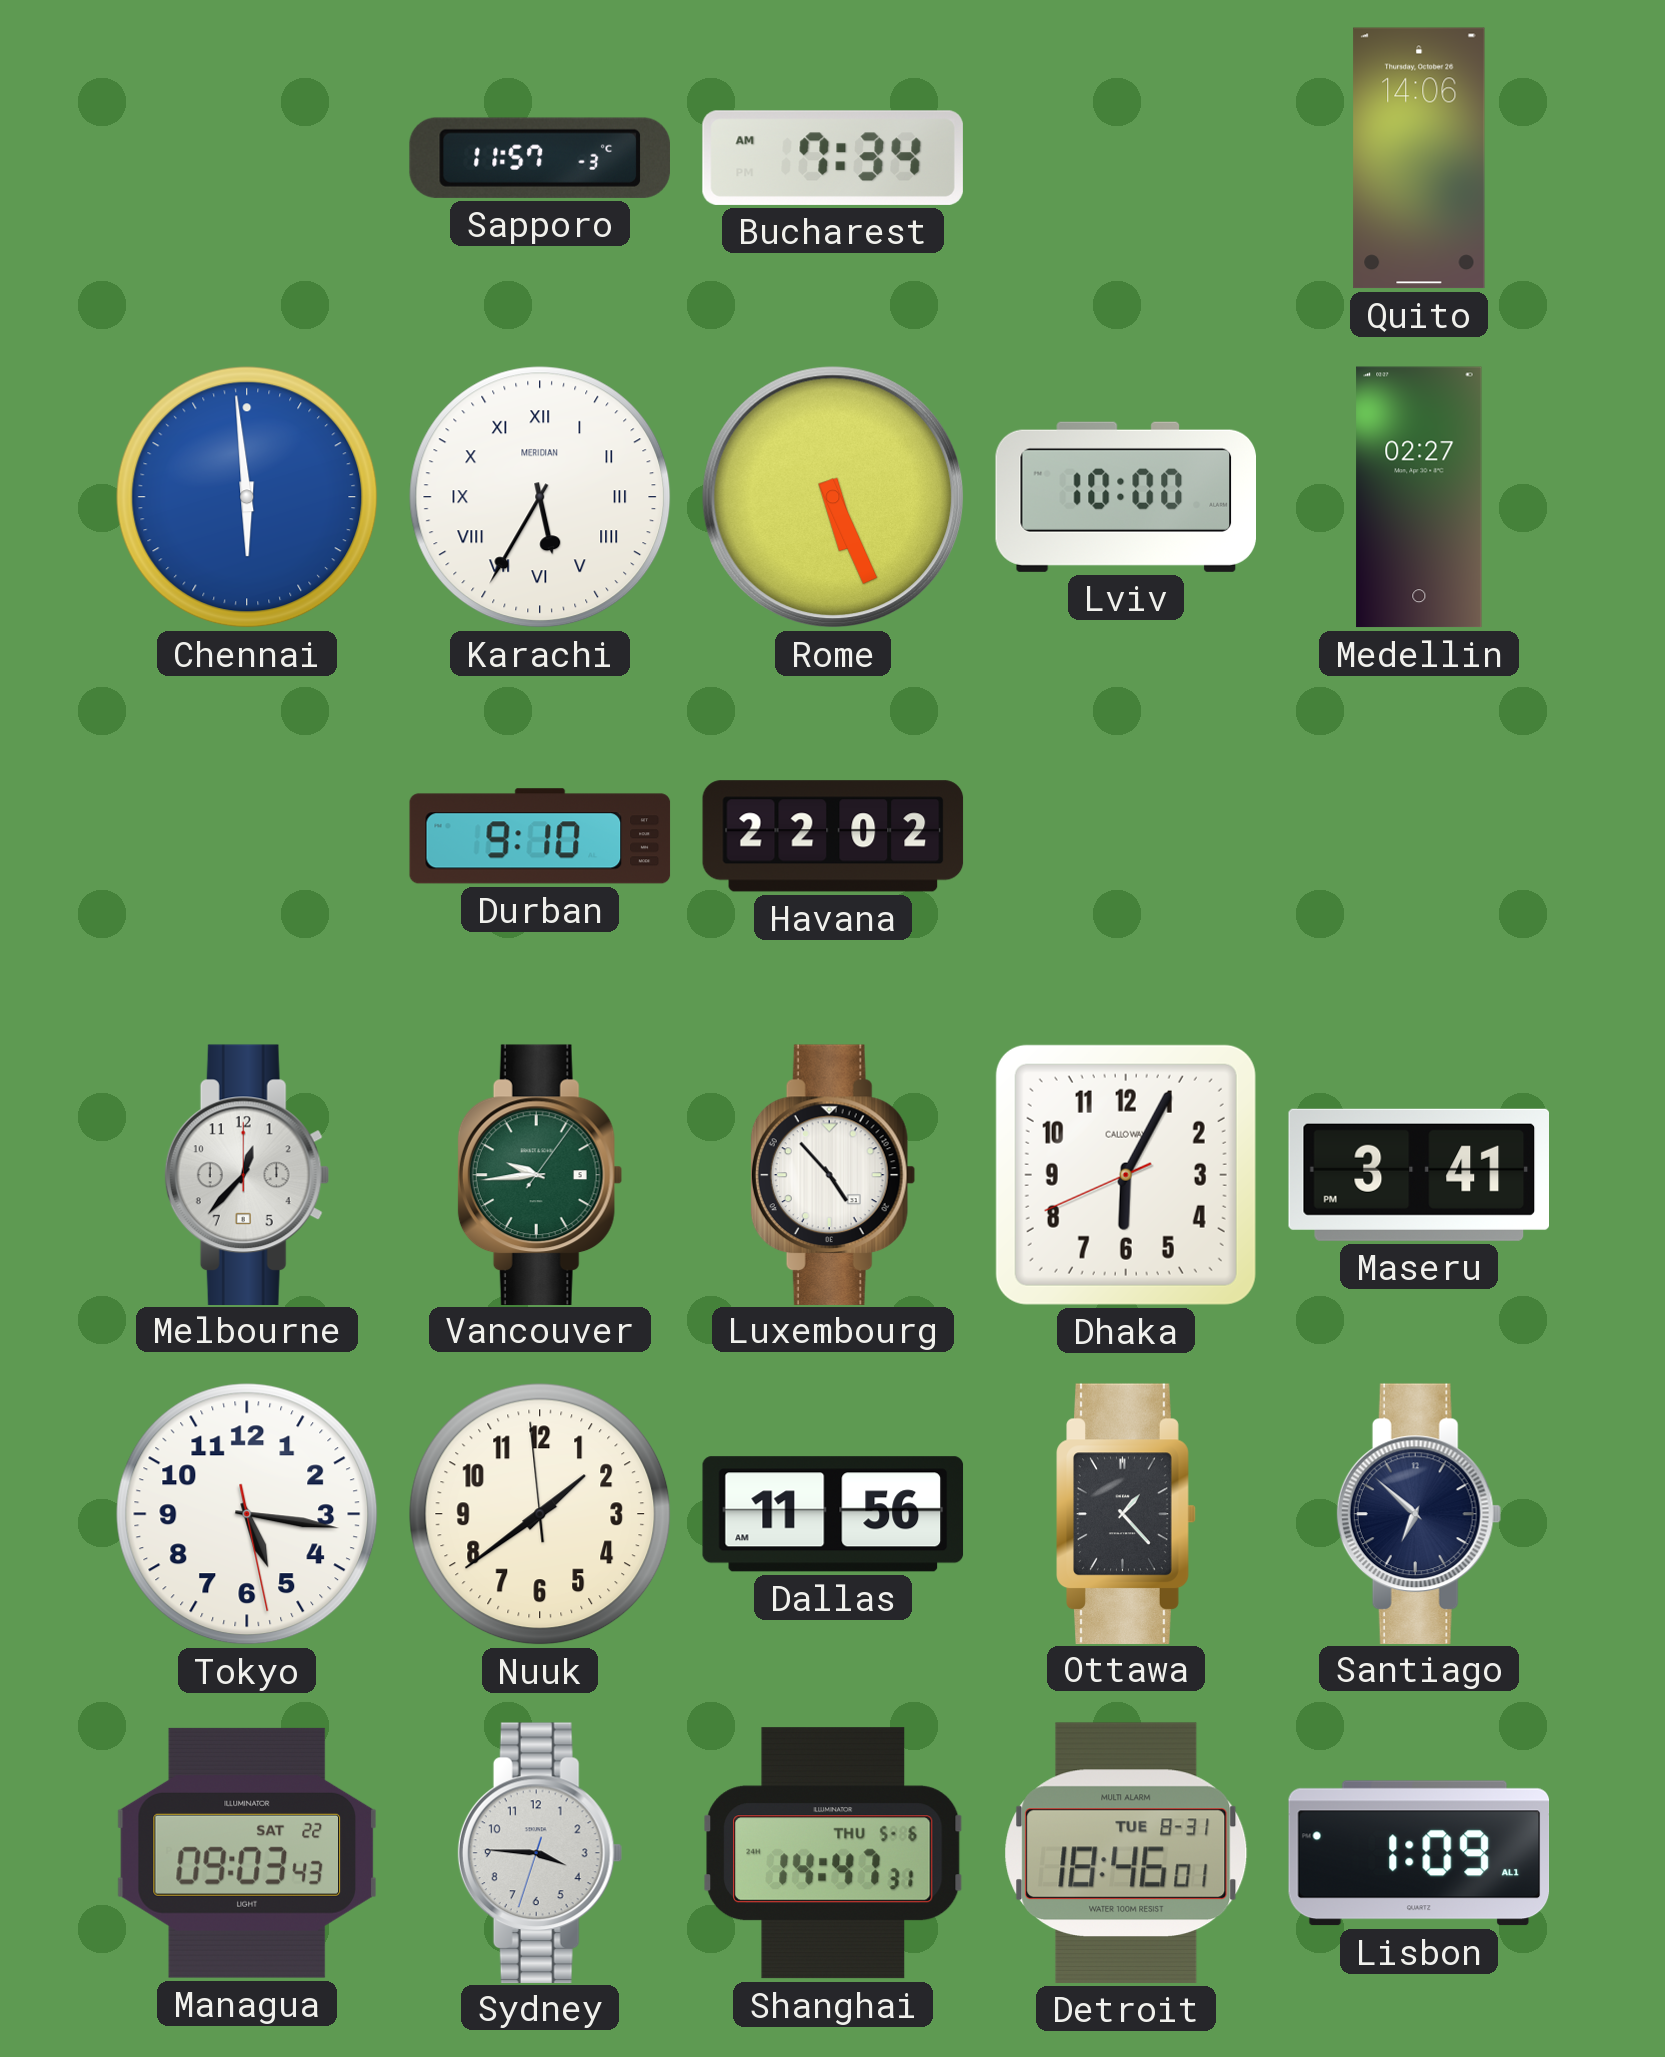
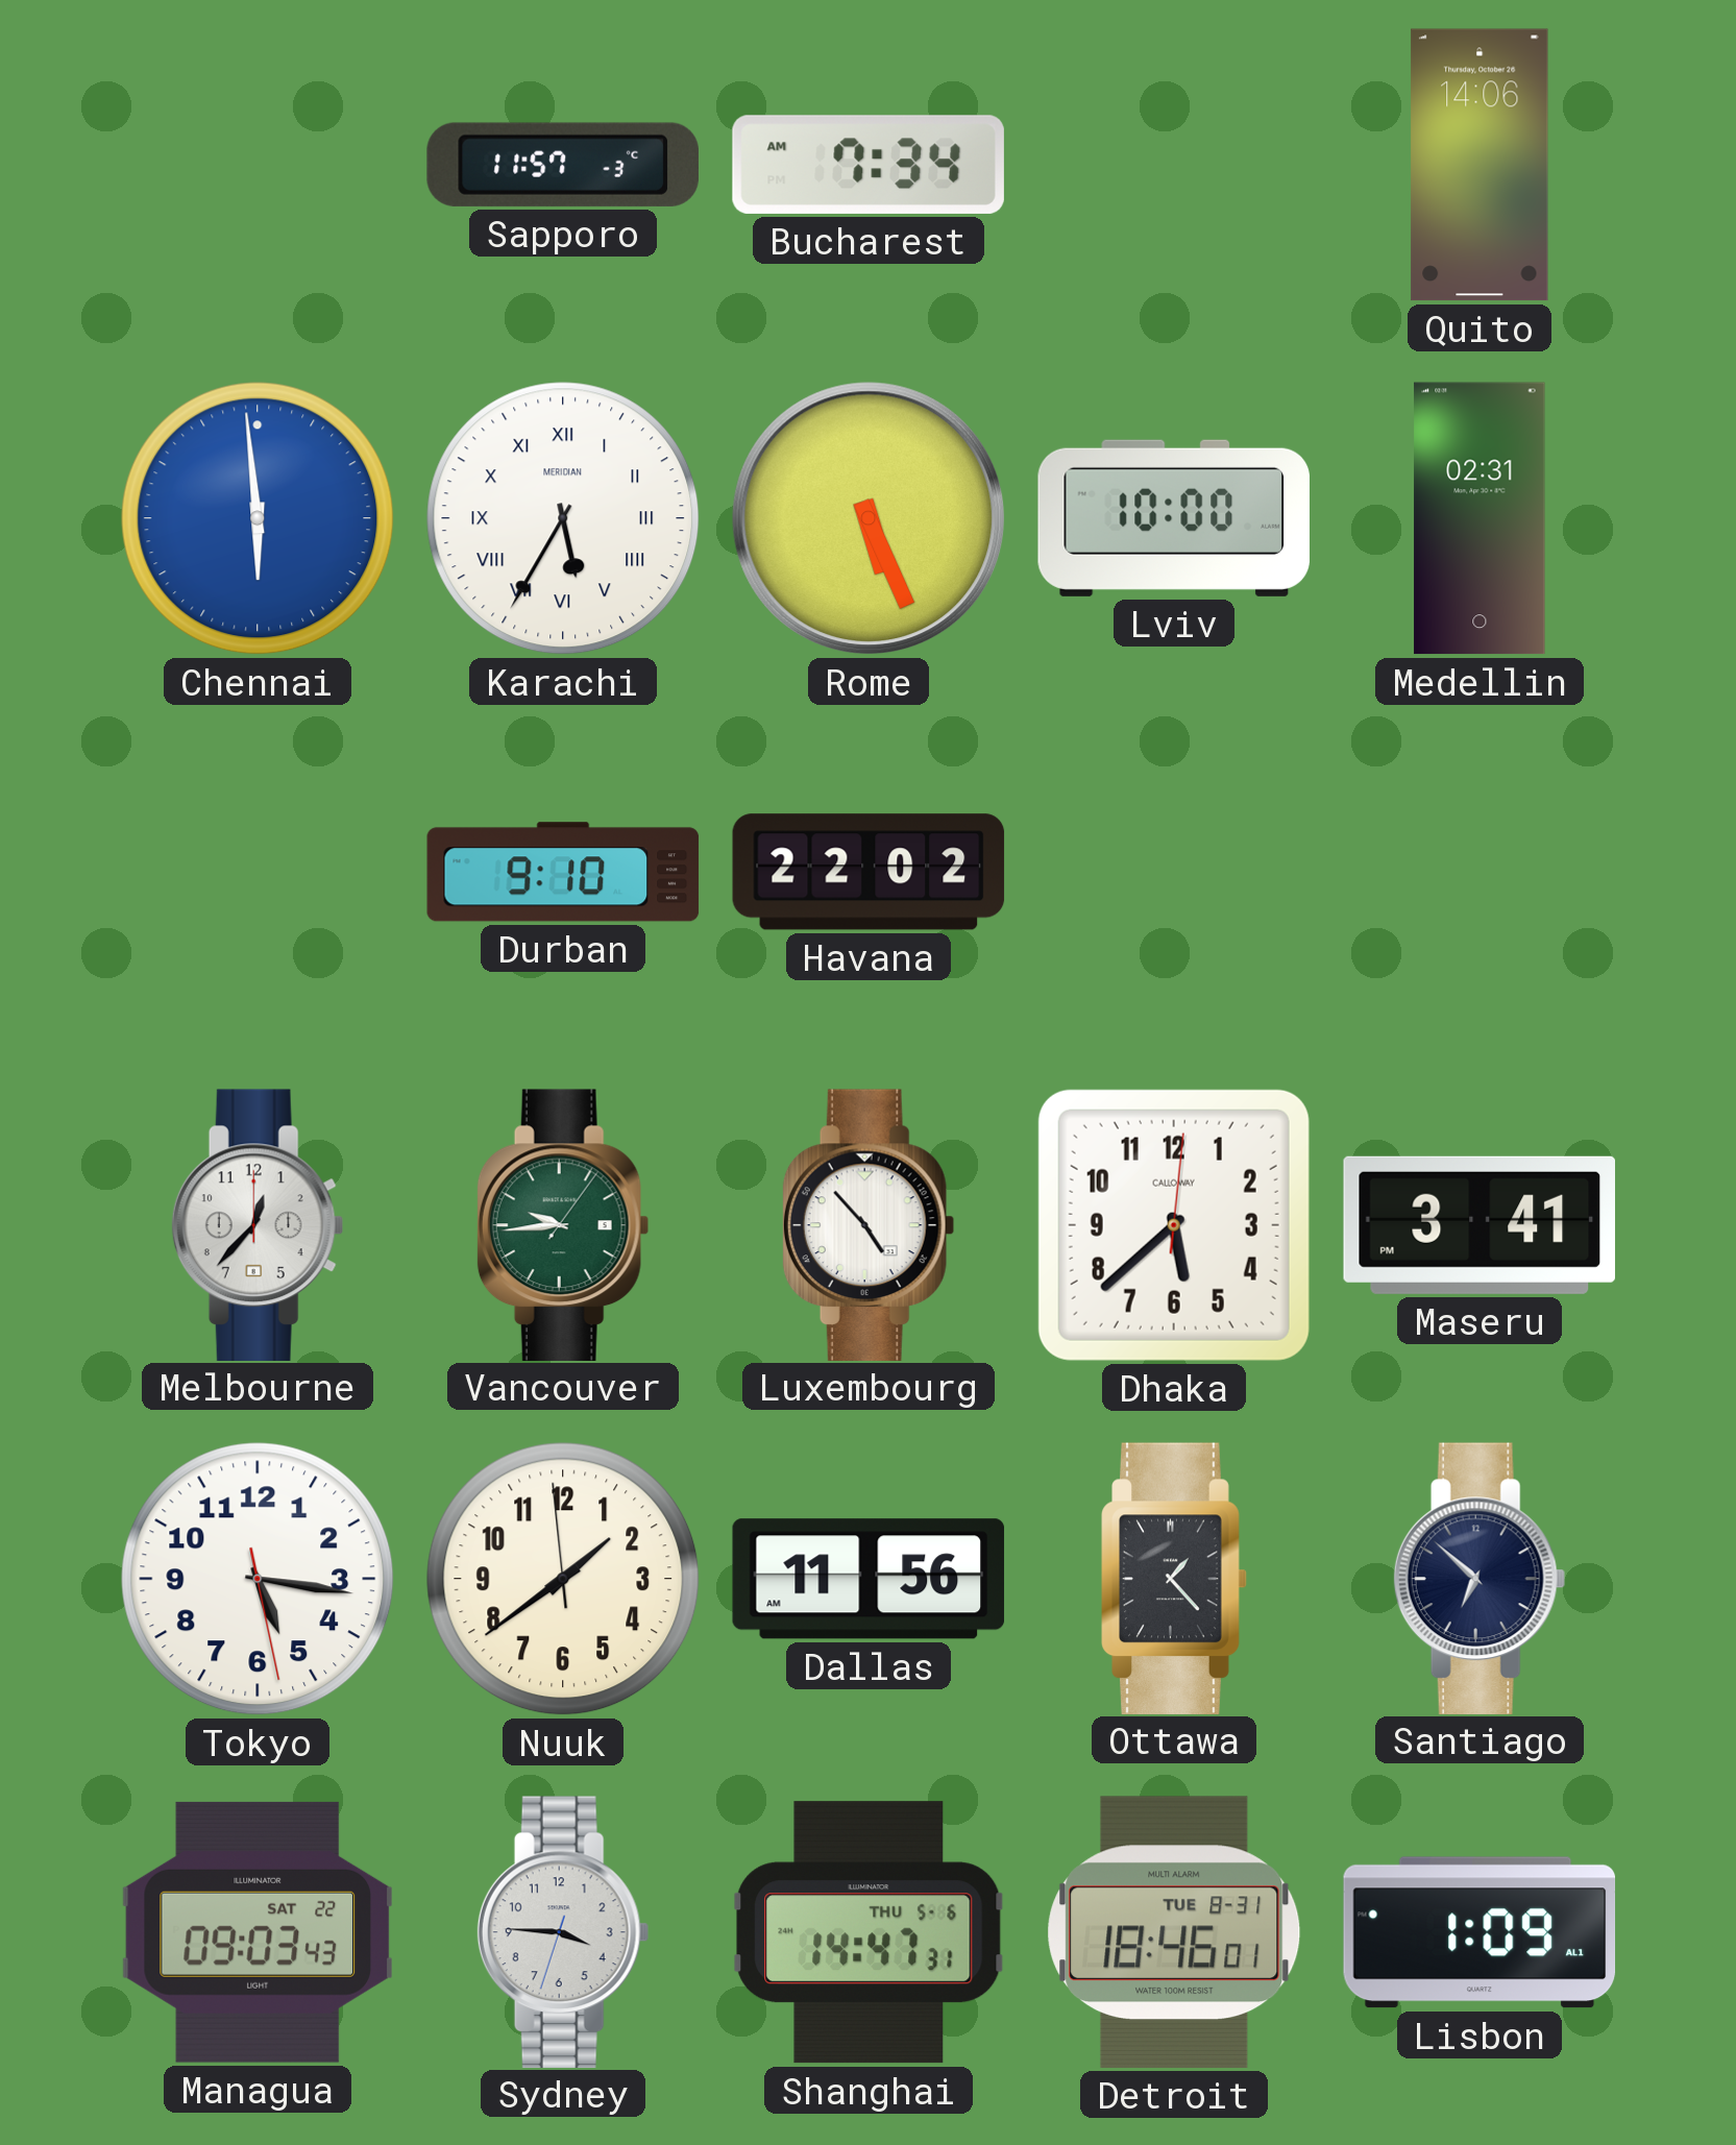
Medellin: 02:27 -> 02:31 (1480, 518)
Dhaka: 6:04 -> 5:38 (1174, 1225)
